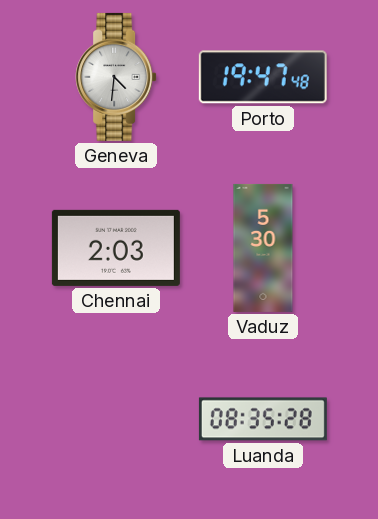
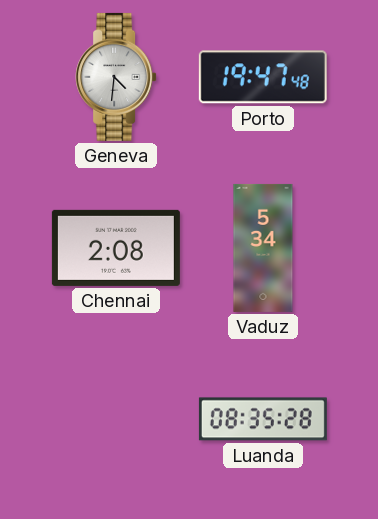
Chennai: 2:03 -> 2:08 (116, 248)
Vaduz: 5:30 -> 5:34 (263, 248)
